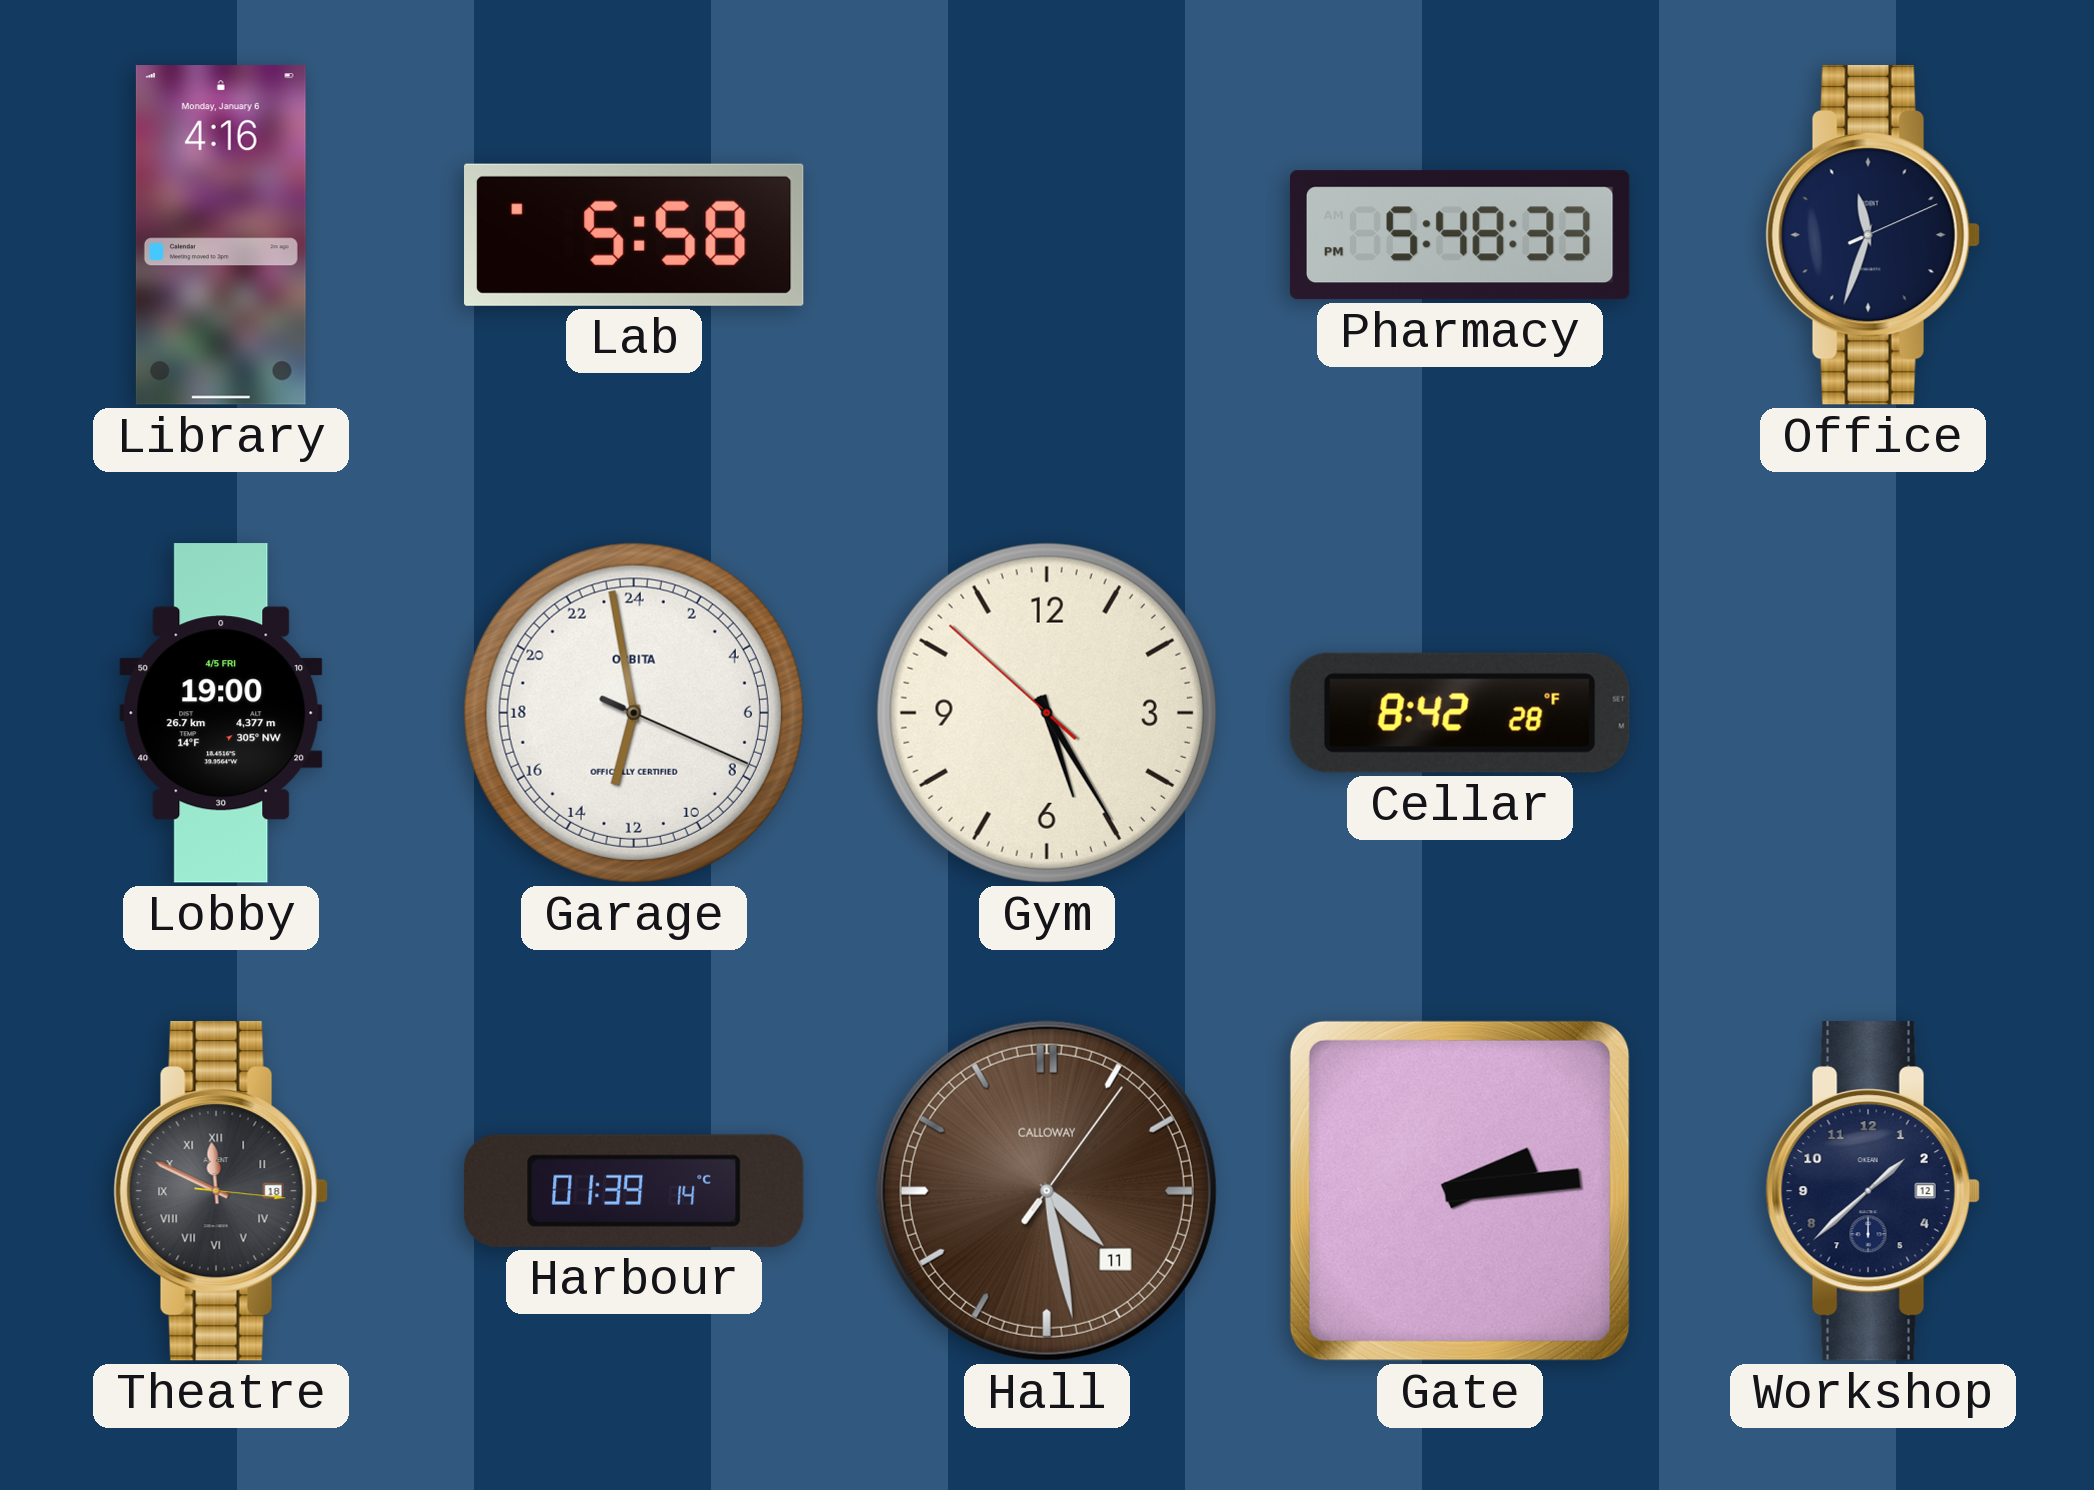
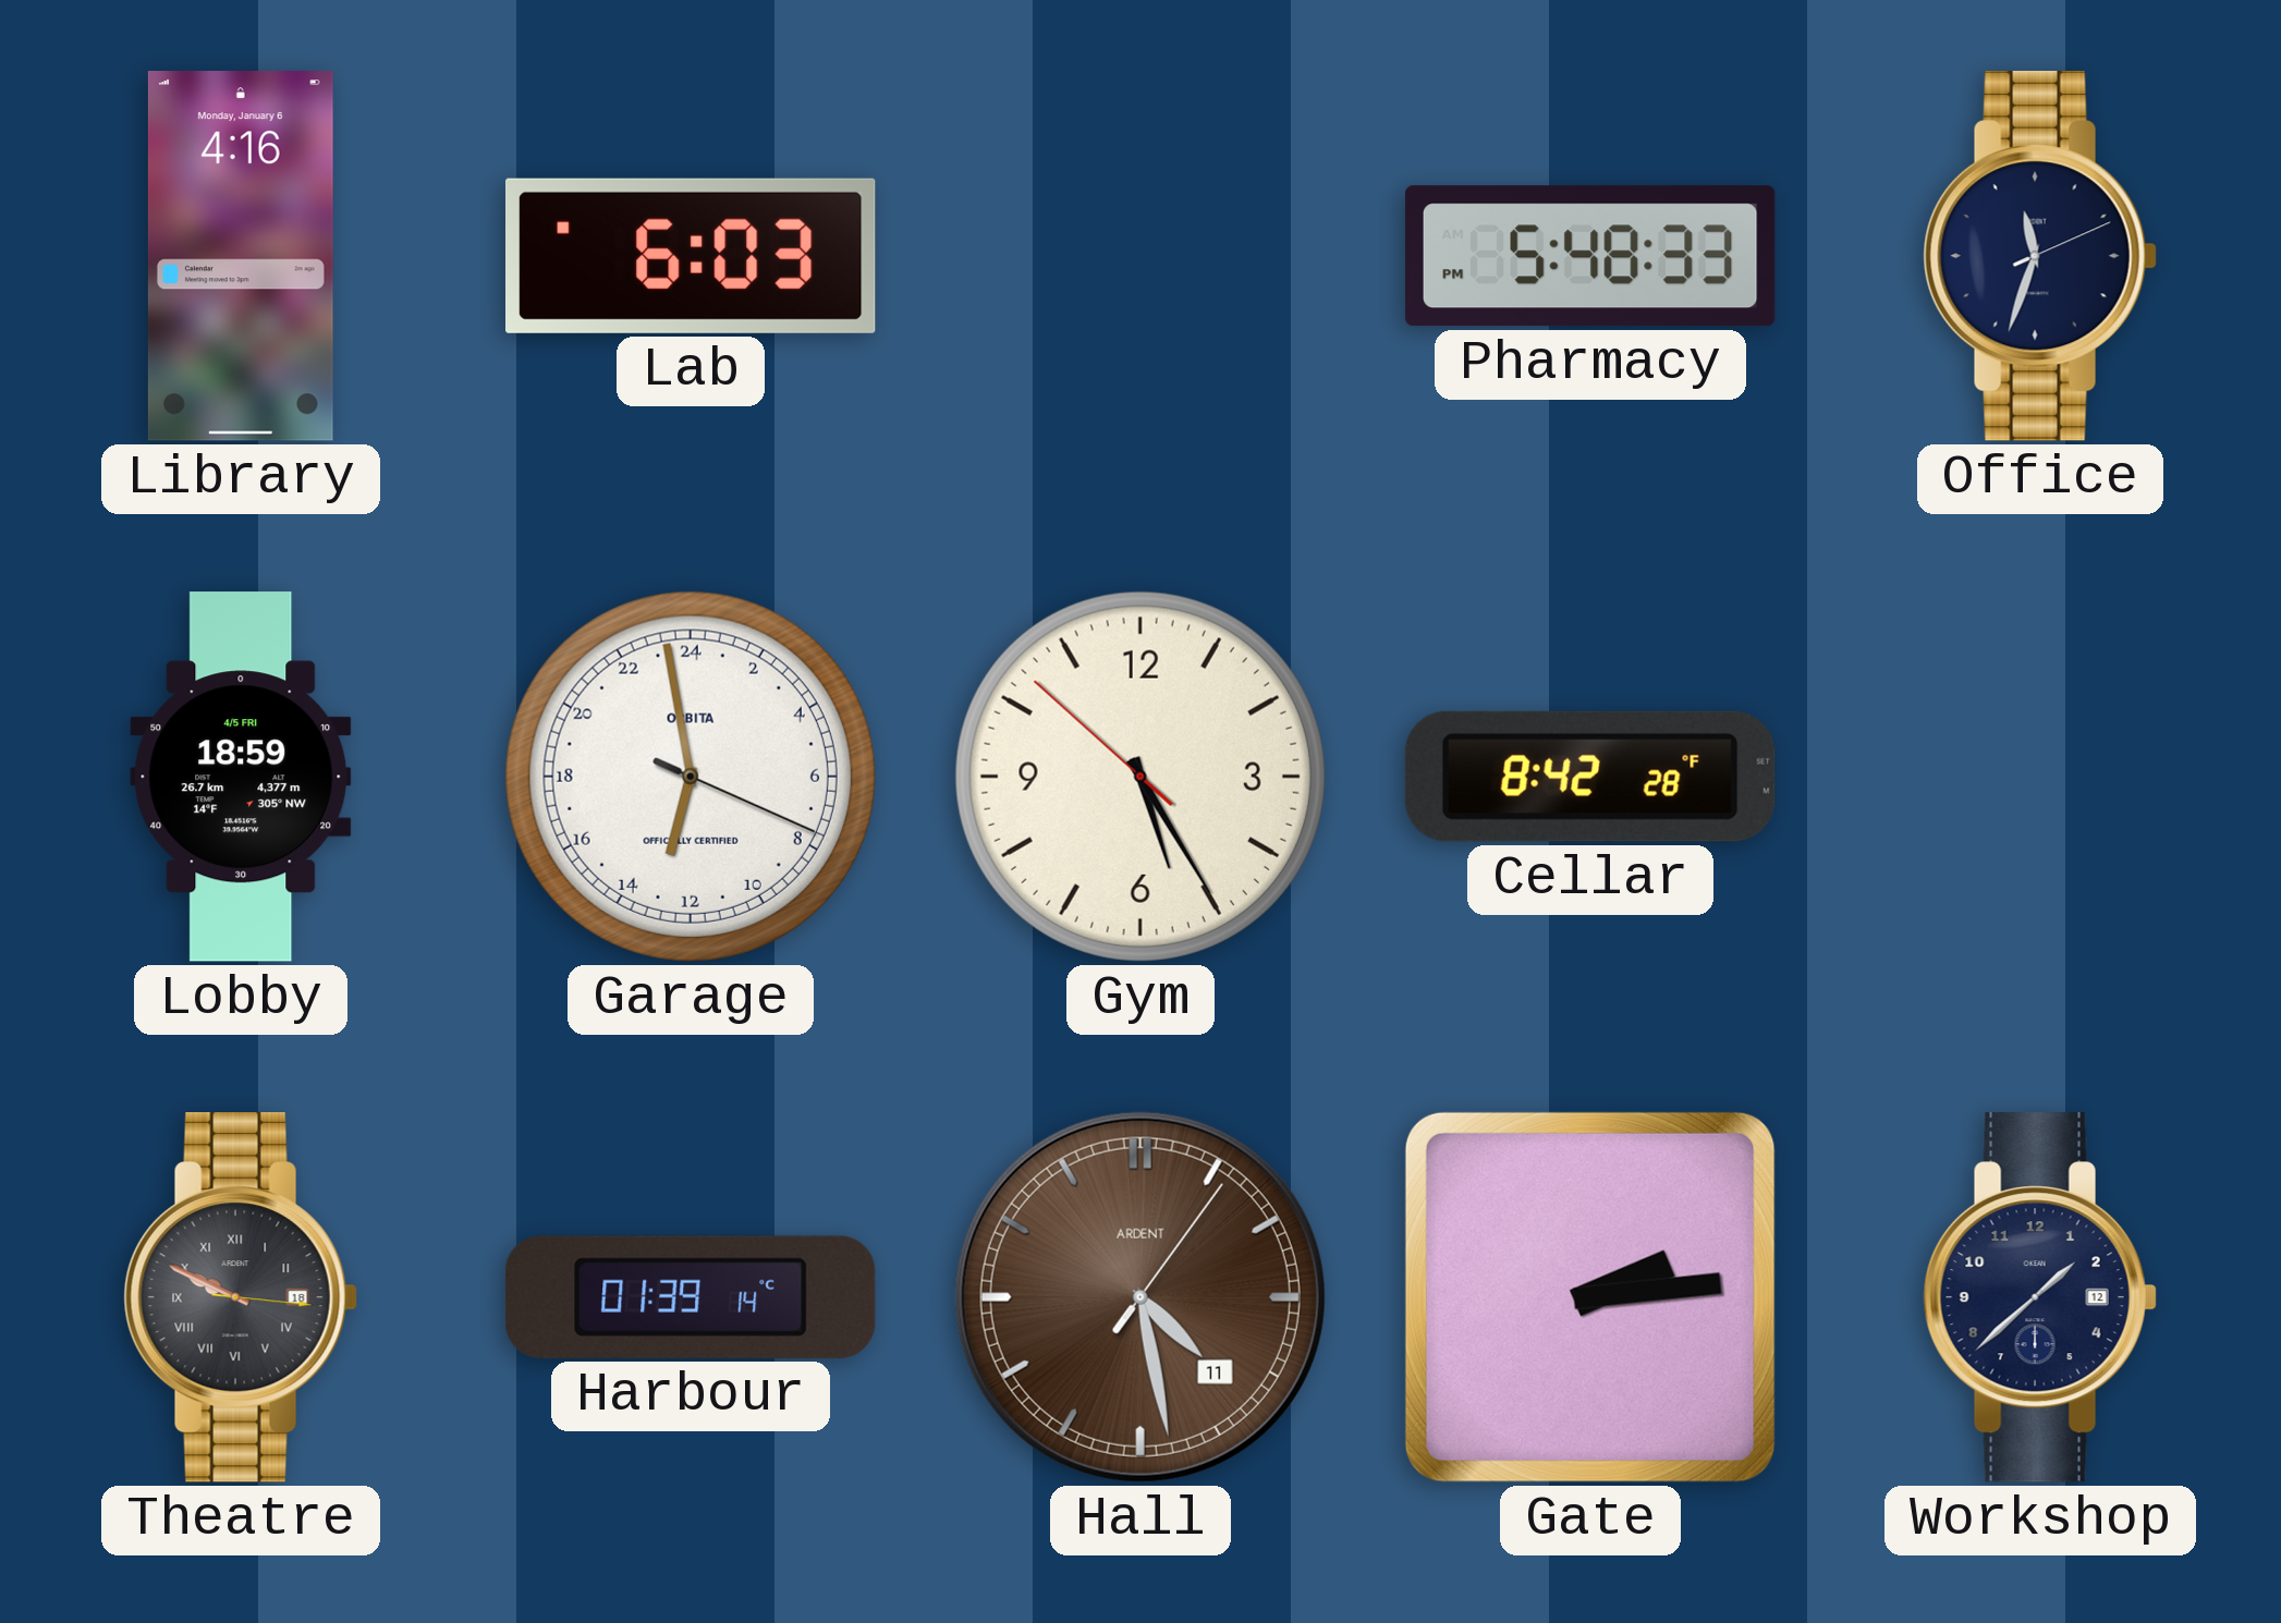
Lab: 5:58 -> 6:03 (692, 256)
Lobby: 19:00 -> 18:59 (241, 777)
Theatre: 11:49 -> 9:49 (241, 1298)
Hall brand: CALLOWAY -> ARDENT (1140, 1297)
